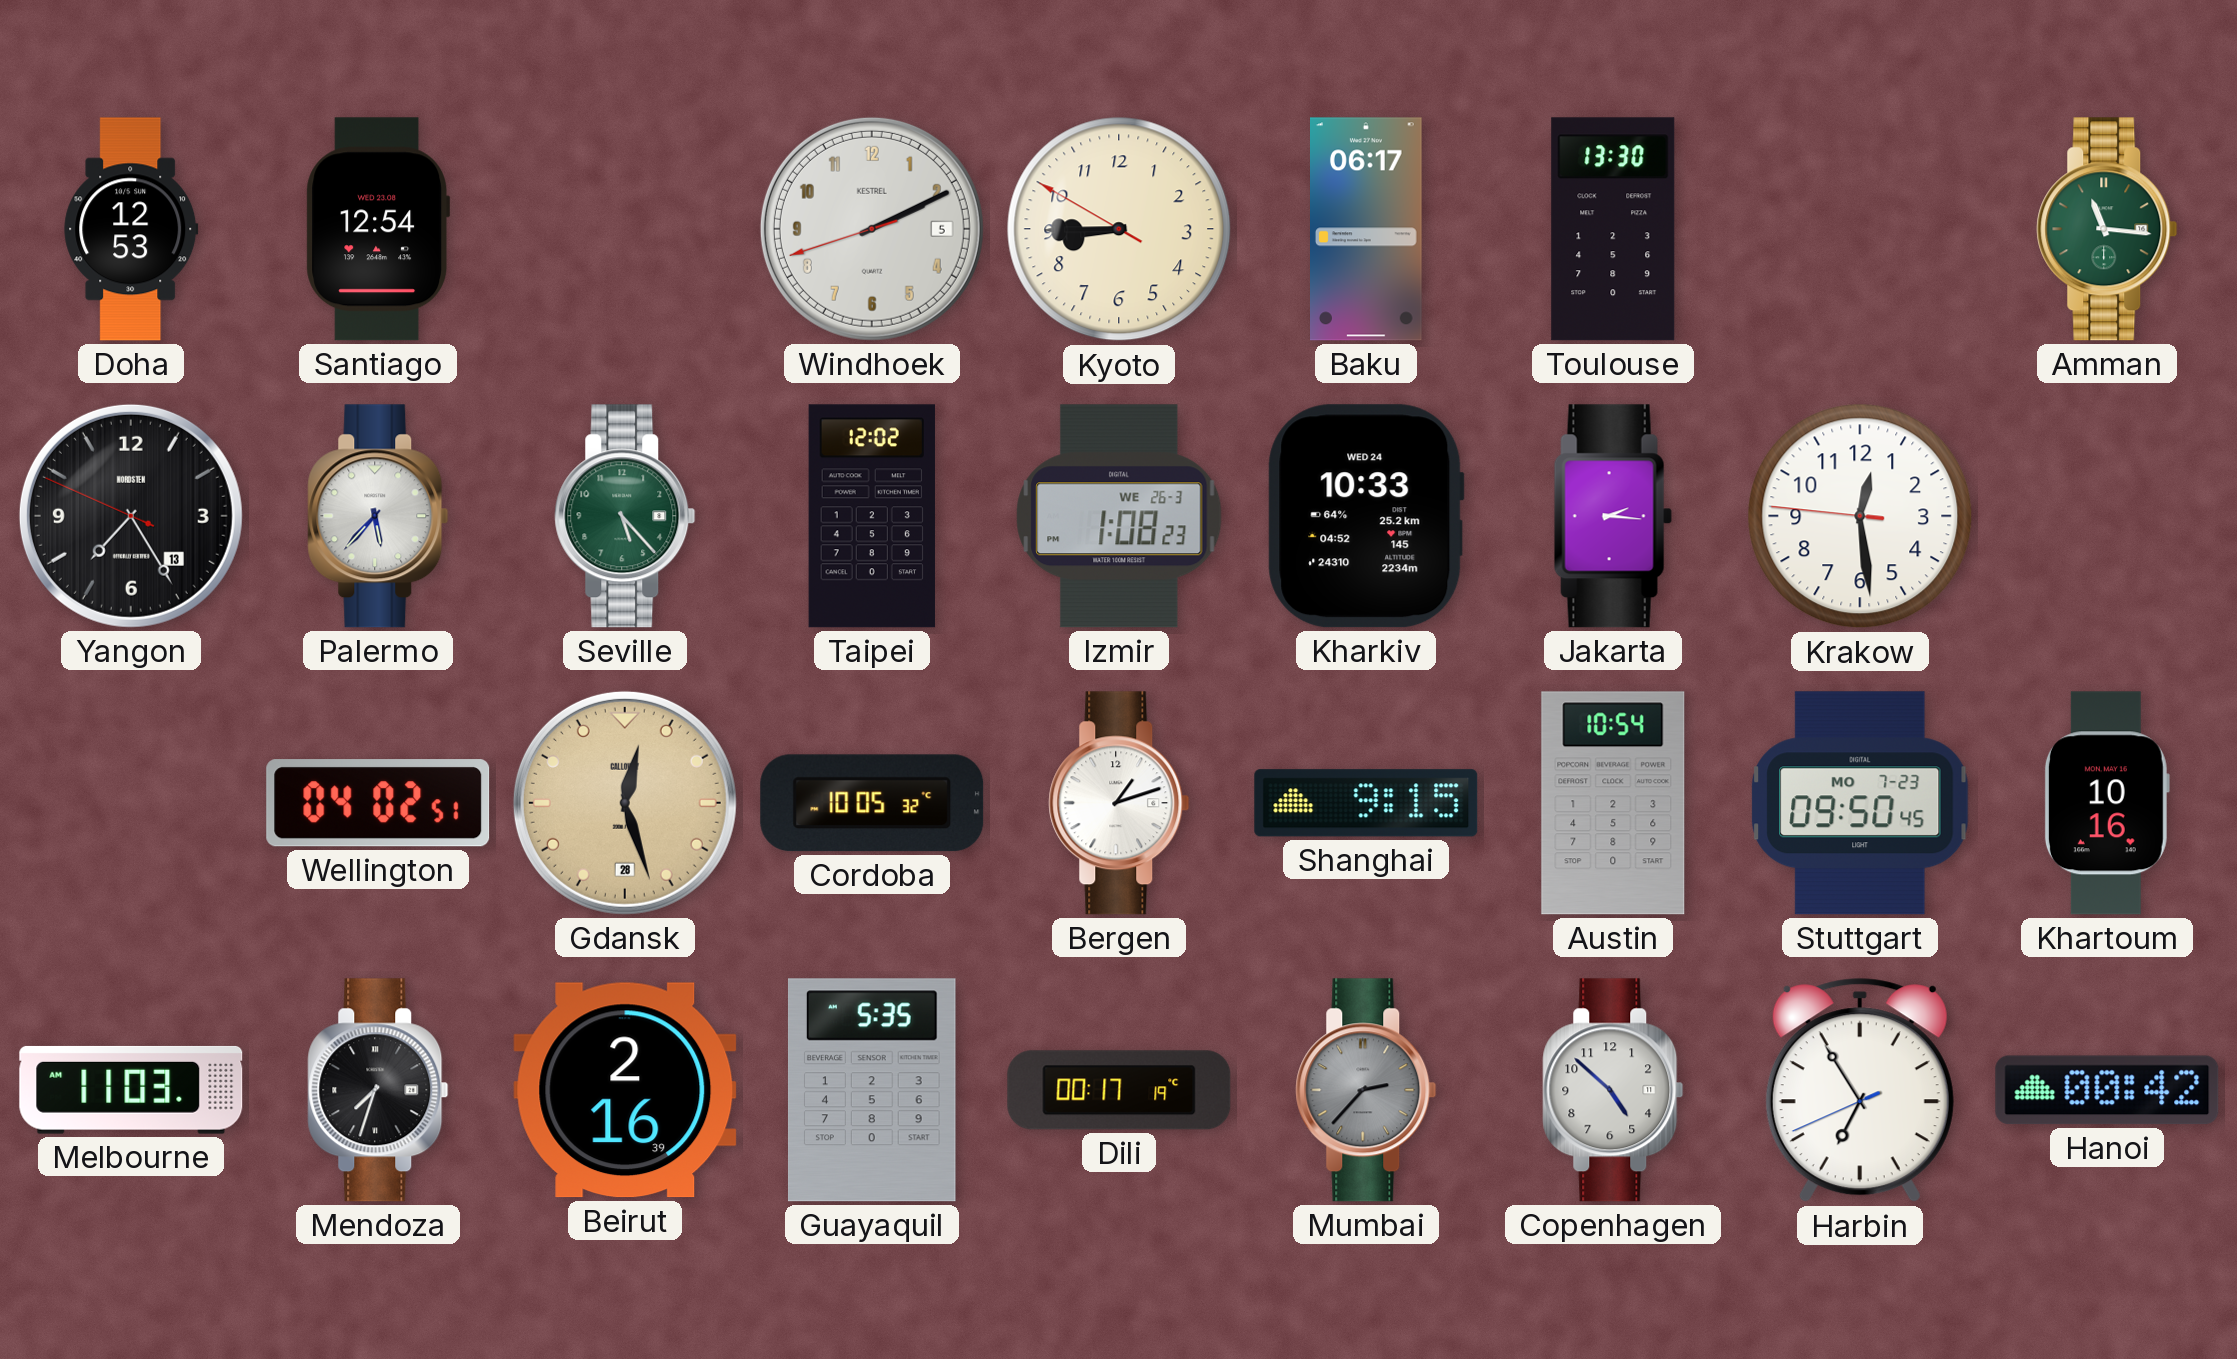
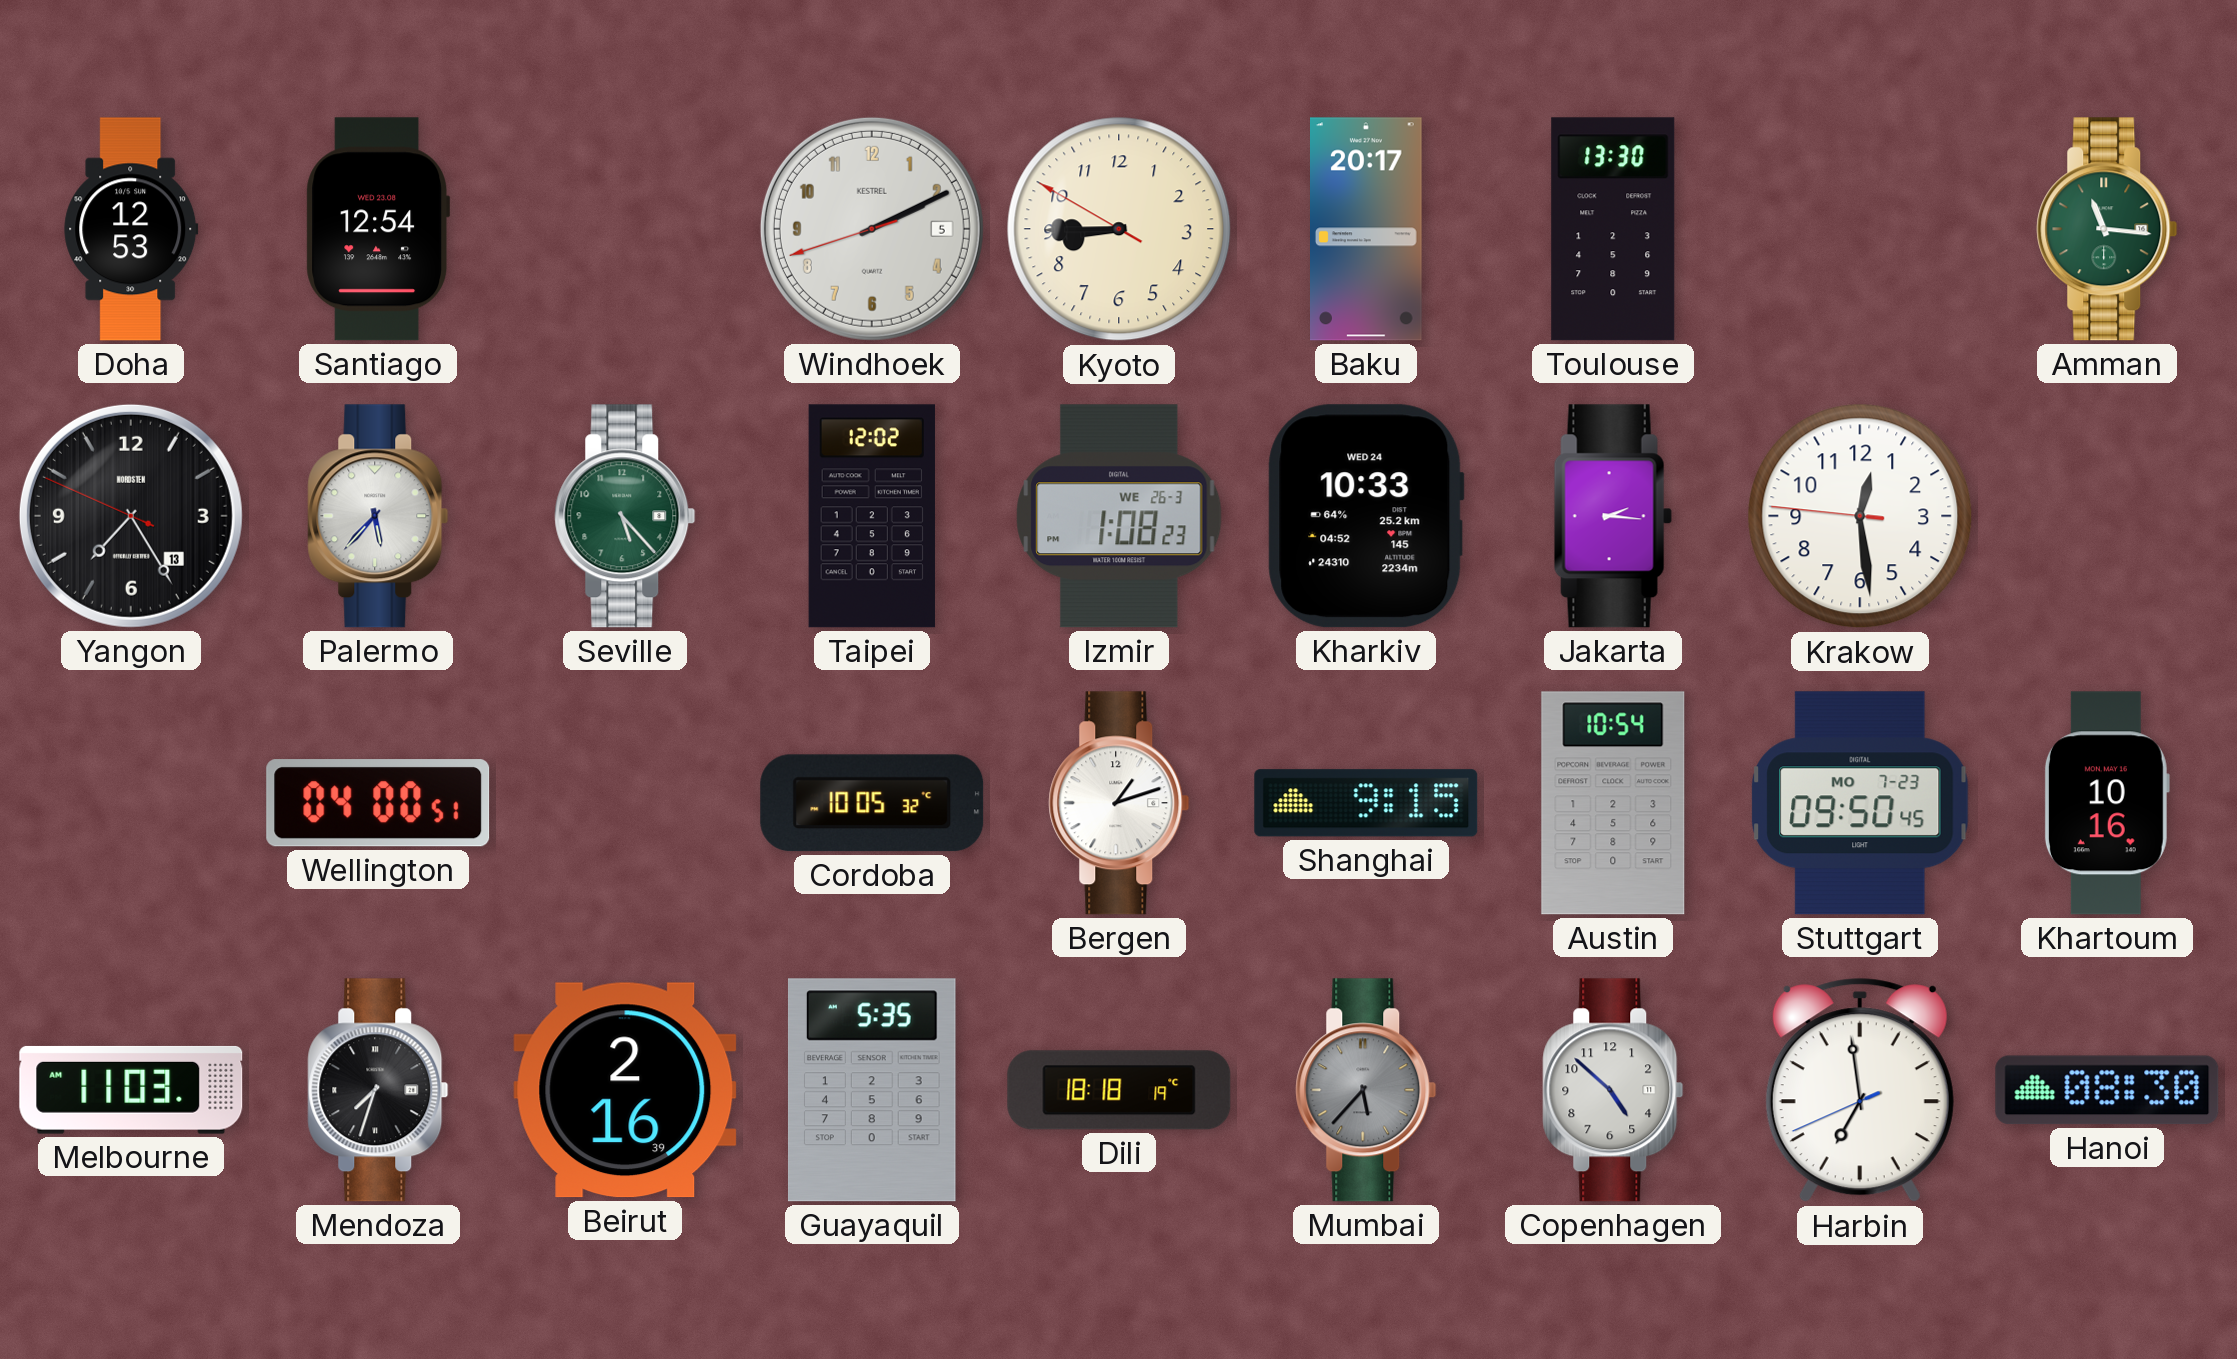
Baku: 06:17 -> 20:17 (1367, 229)
Wellington: 04:02 -> 04:00 (378, 803)
Gdansk: 12:27 -> none (625, 803)
Dili: 00:17 -> 18:18 (1119, 1090)
Mumbai: 2:37 -> 5:37 (1366, 1090)
Harbin: 6:54 -> 6:58 (1860, 1091)
Hanoi: 00:42 -> 08:30 (2107, 1090)
